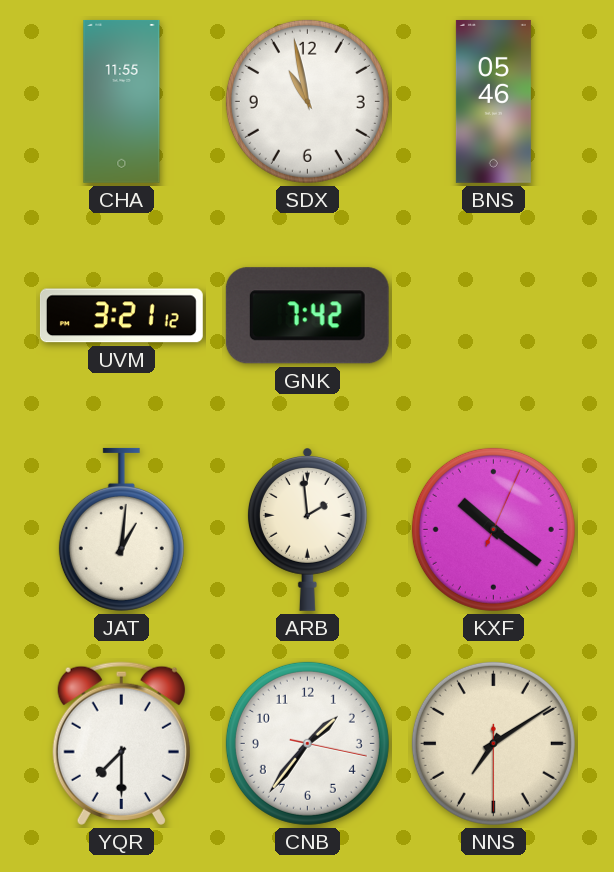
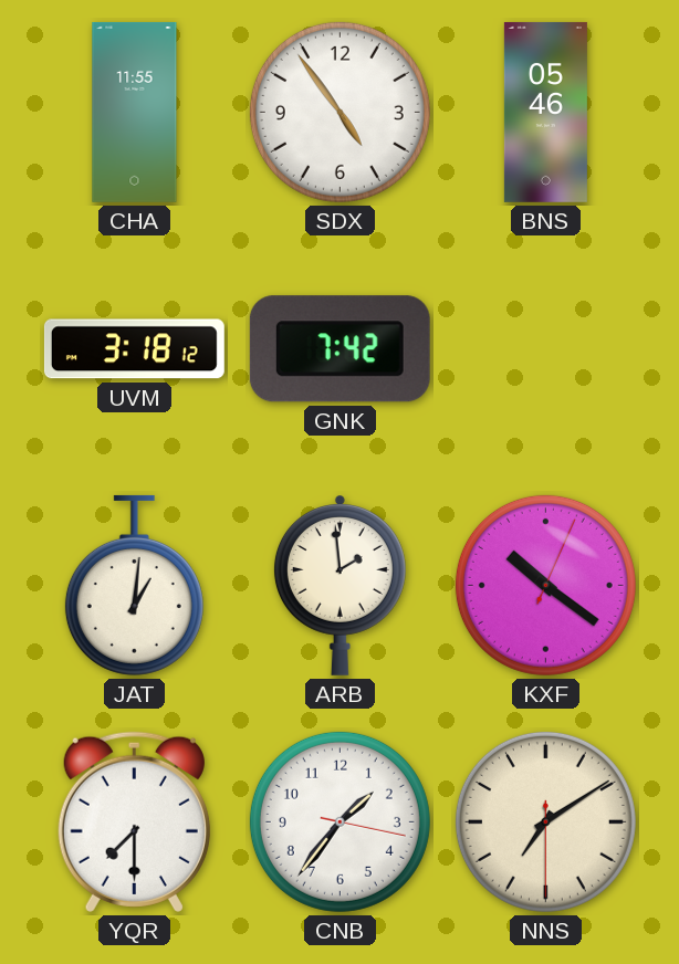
SDX: 10:58 -> 4:54 (339, 112)
UVM: 3:21 -> 3:18 (134, 349)
